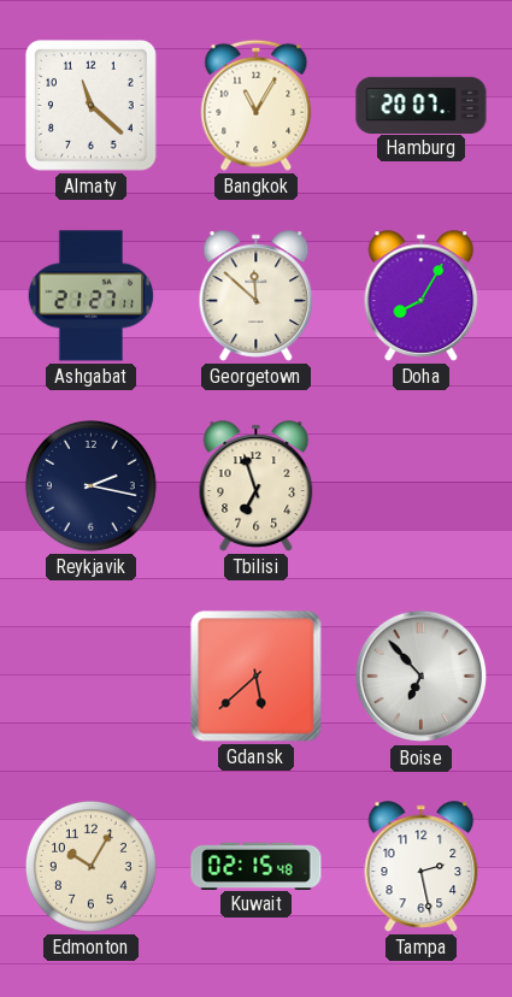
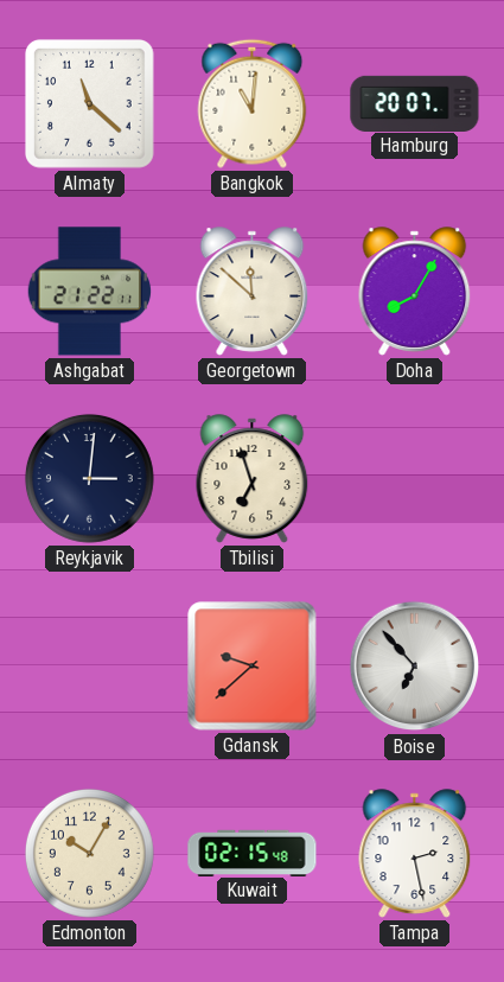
Bangkok: 11:05 -> 11:01 (253, 103)
Ashgabat: 21:27 -> 21:22 (90, 292)
Reykjavik: 2:17 -> 3:01 (89, 478)
Gdansk: 5:38 -> 9:38 (253, 667)
